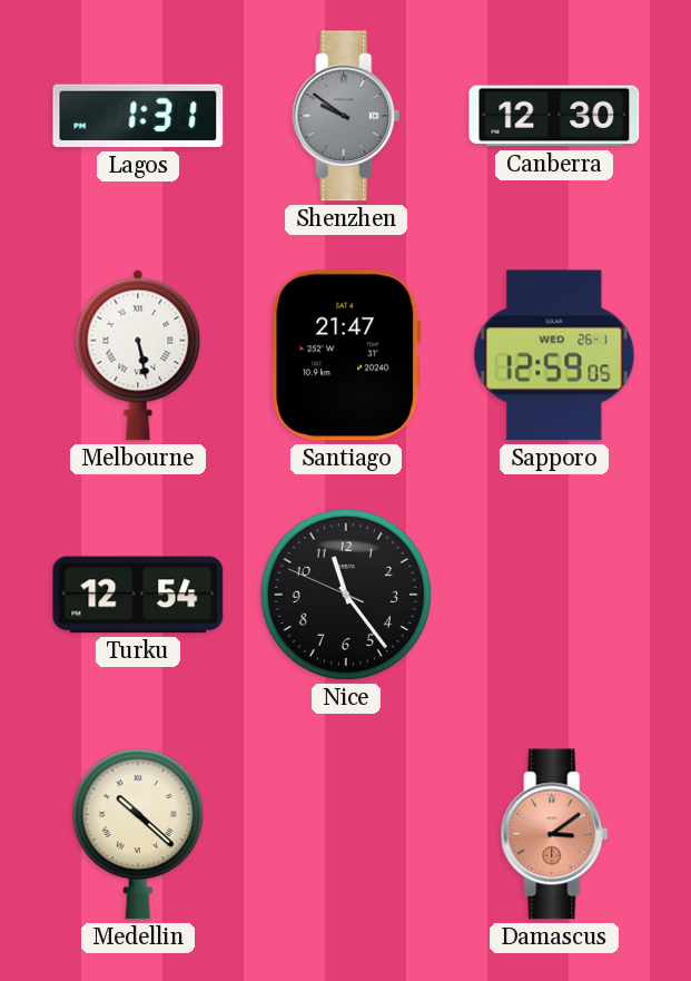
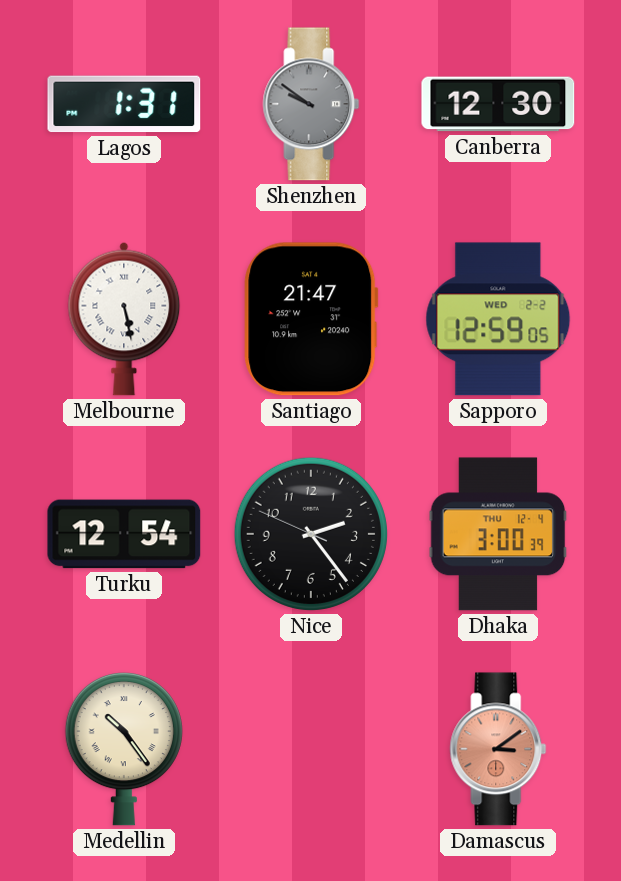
Sapporo date: WED 26-1 -> WED 2-2 (498, 319)
Nice: 11:23 -> 2:23 (311, 534)
Dhaka: none -> 3:00 (498, 534)
Medellin: 10:22 -> 10:24 (124, 749)
